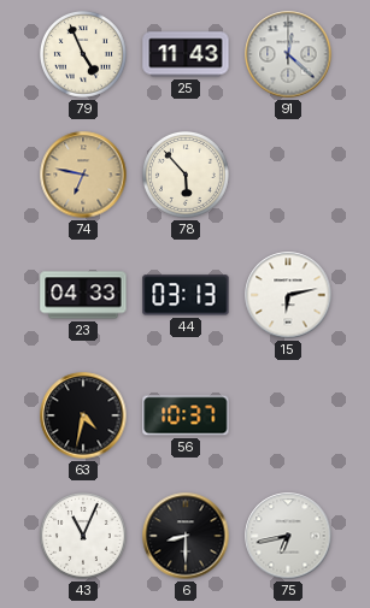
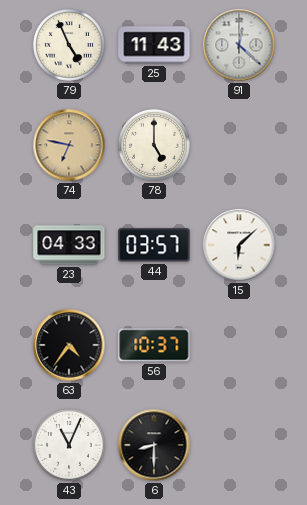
78: 5:53 -> 5:00 (154, 145)
44: 03:13 -> 03:57 (154, 245)
15: 6:13 -> 6:08 (239, 245)
63: 4:32 -> 4:36 (69, 345)
75: 6:43 -> none (288, 536)
